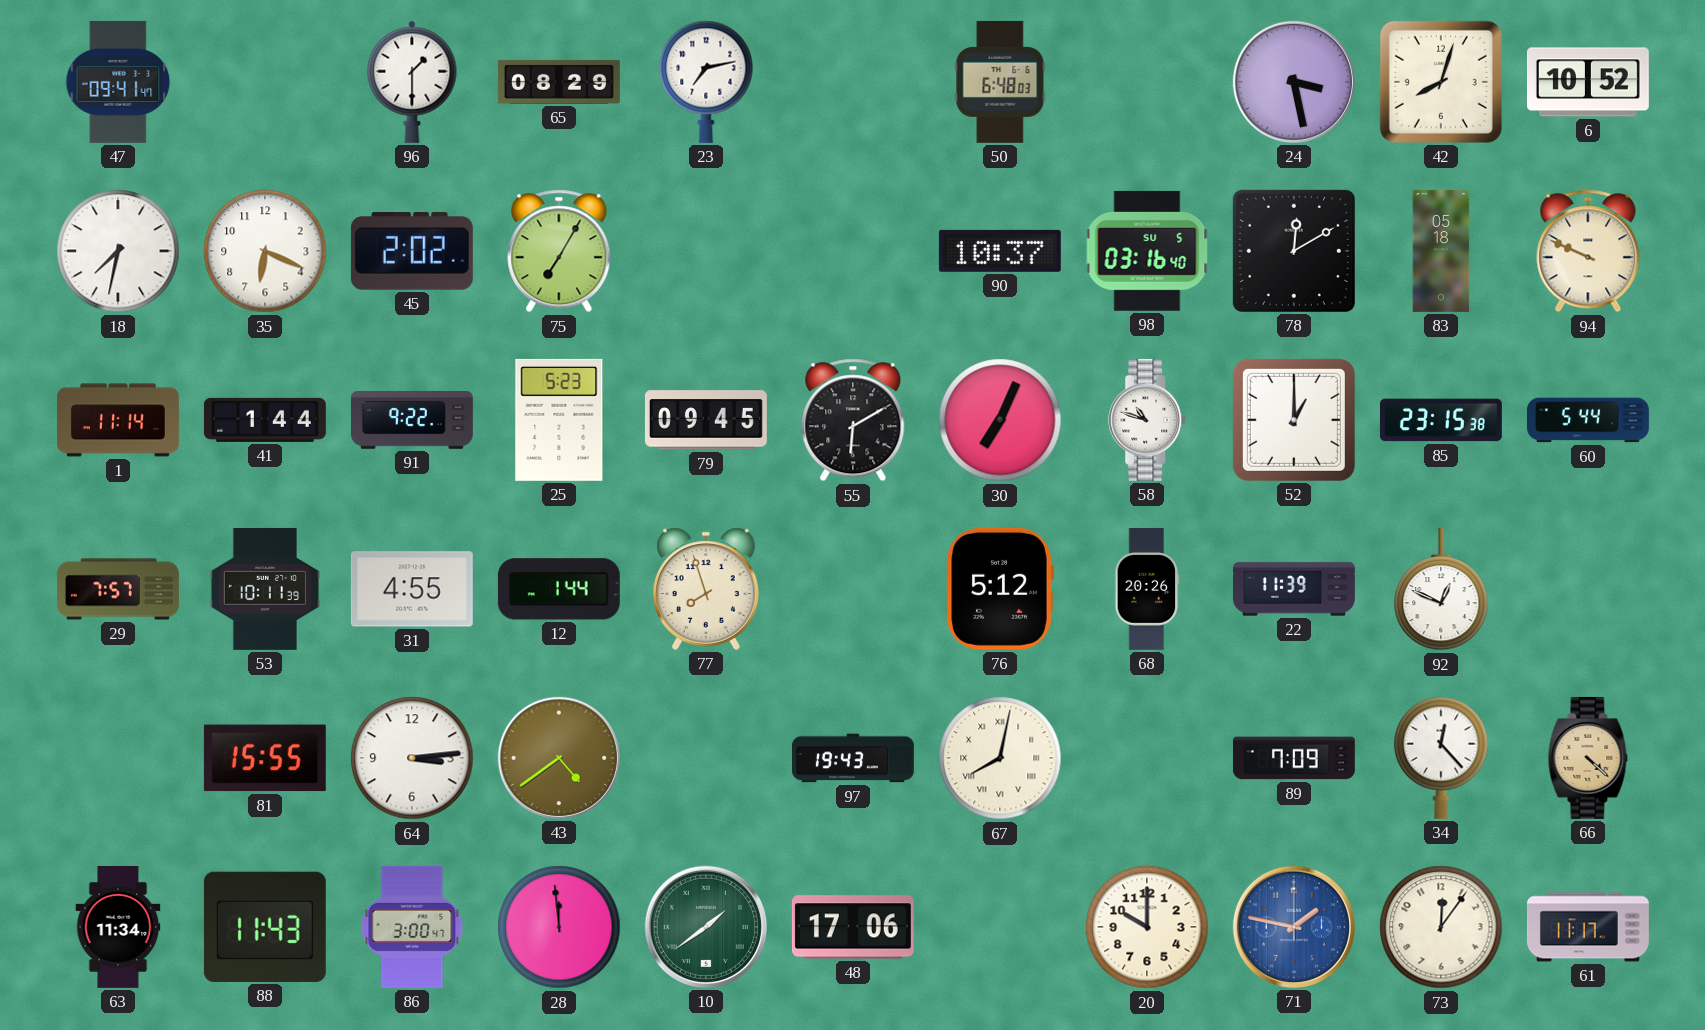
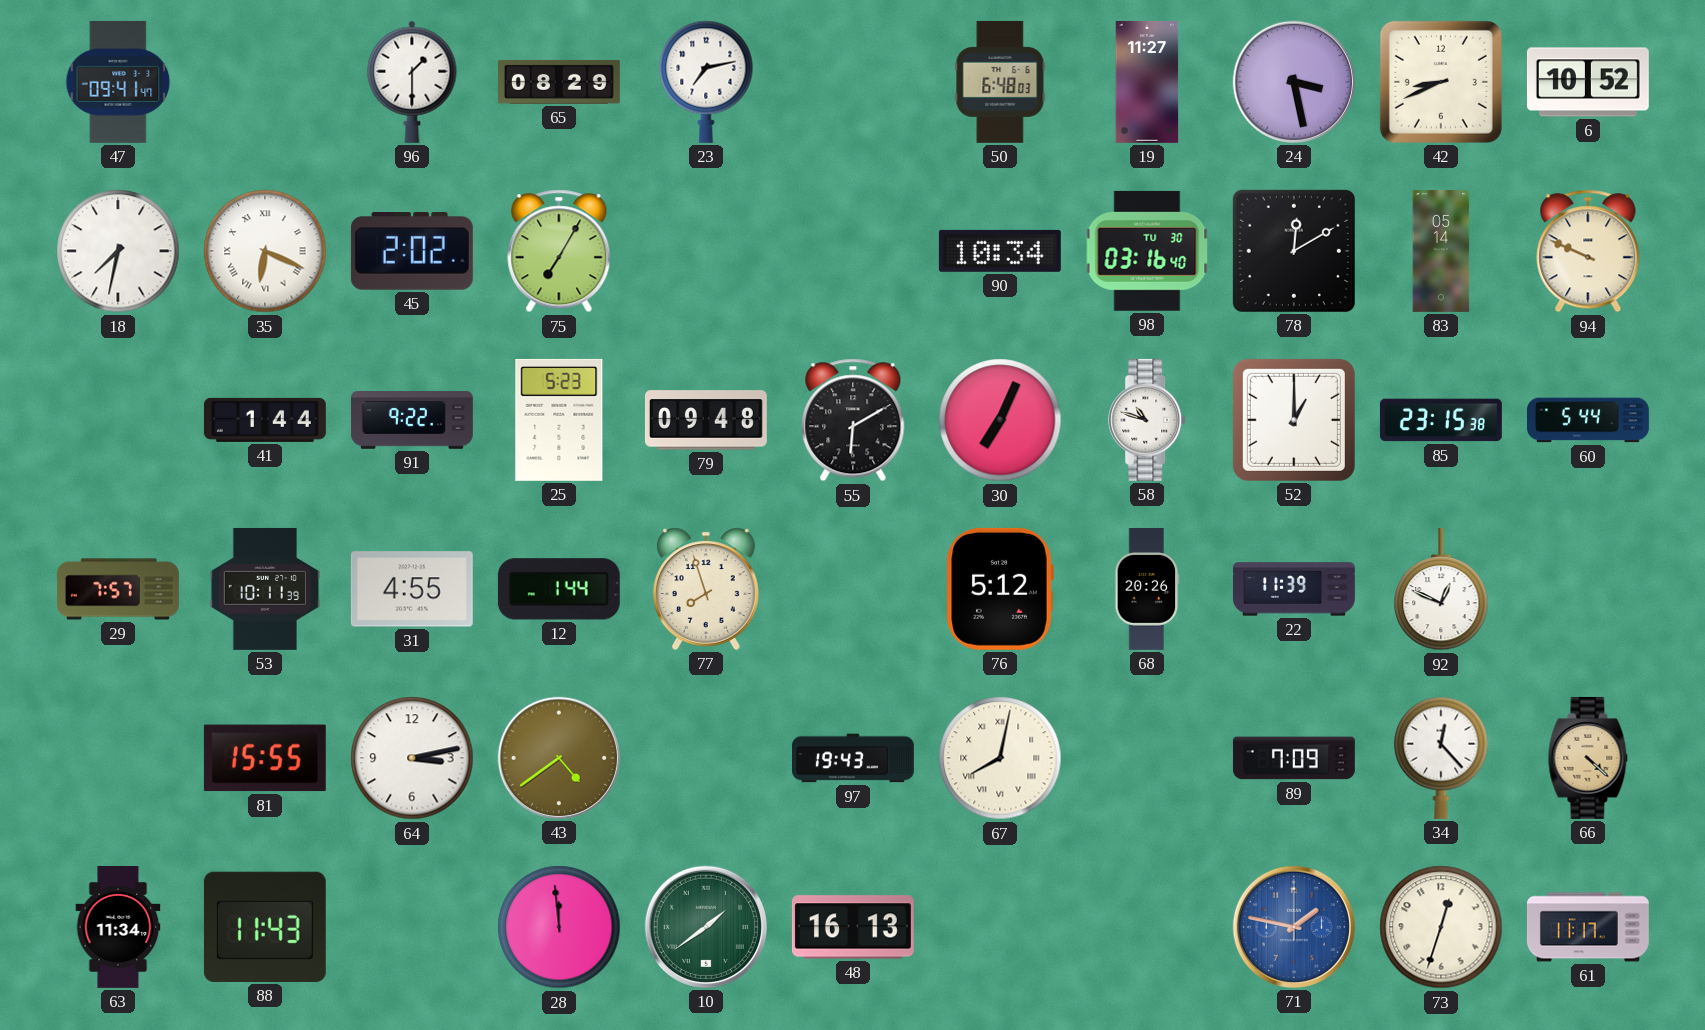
19: none -> 11:27 (1147, 82)
42: 8:03 -> 8:41 (1441, 82)
35 numerals: Arabic -> Roman (265, 251)
90: 10:37 -> 10:34 (1000, 251)
98 date: SU 5 -> TU 30 (1147, 251)
83: 05:18 -> 05:14 (1441, 251)
1: 11:14 -> none (118, 420)
79: 09:45 -> 09:48 (706, 420)
64: 3:14 -> 3:13 (412, 758)
86: 3:00 -> none (412, 927)
48: 17:06 -> 16:13 (853, 927)
20: 10:00 -> none (1147, 927)
73: 12:06 -> 12:33 (1441, 927)
